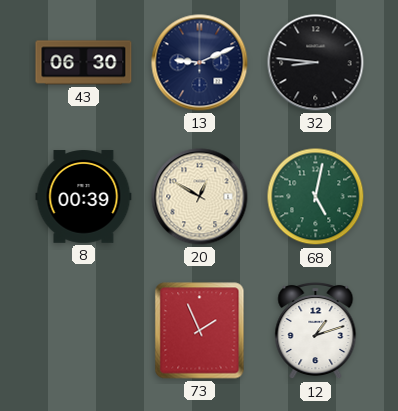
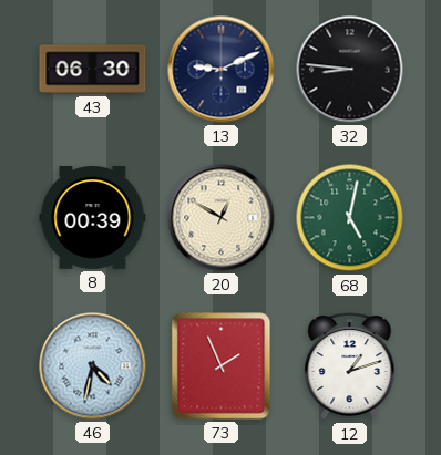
46: none -> 4:32 (93, 366)
